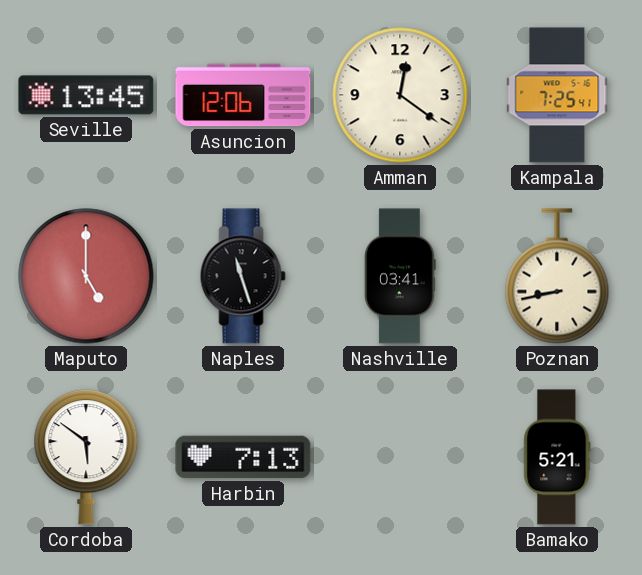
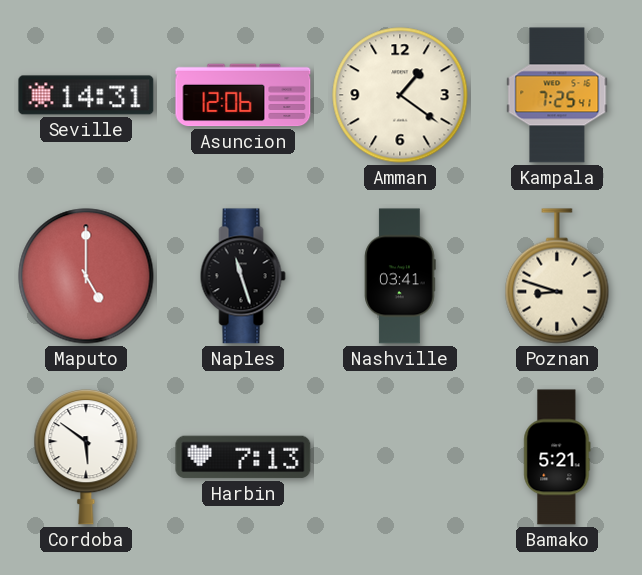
Seville: 13:45 -> 14:31 (86, 95)
Amman: 12:21 -> 1:21 (400, 95)
Poznan: 8:43 -> 8:48 (557, 276)
